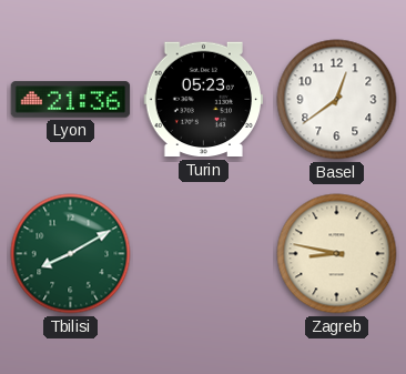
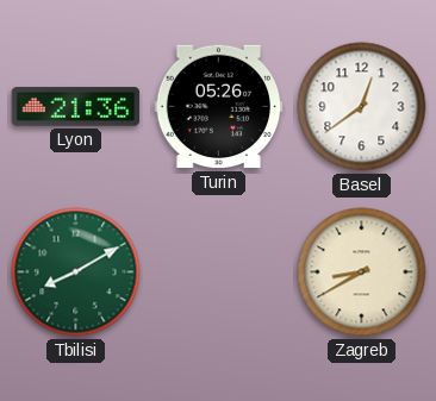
Turin: 05:23 -> 05:26 (219, 107)
Zagreb: 8:47 -> 8:40 (362, 272)
